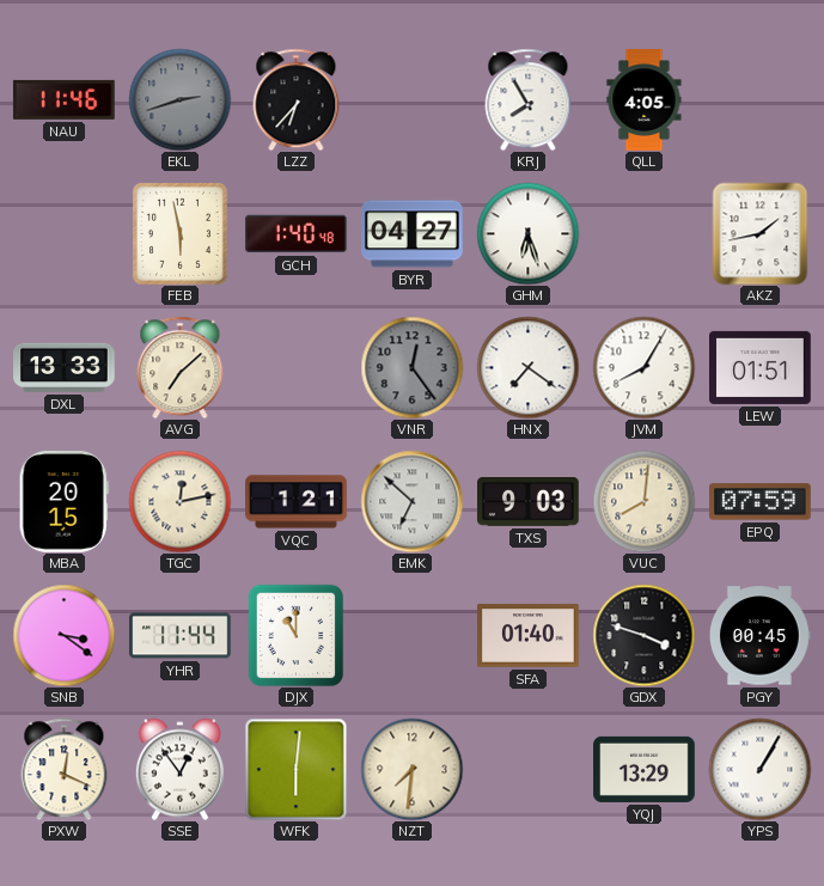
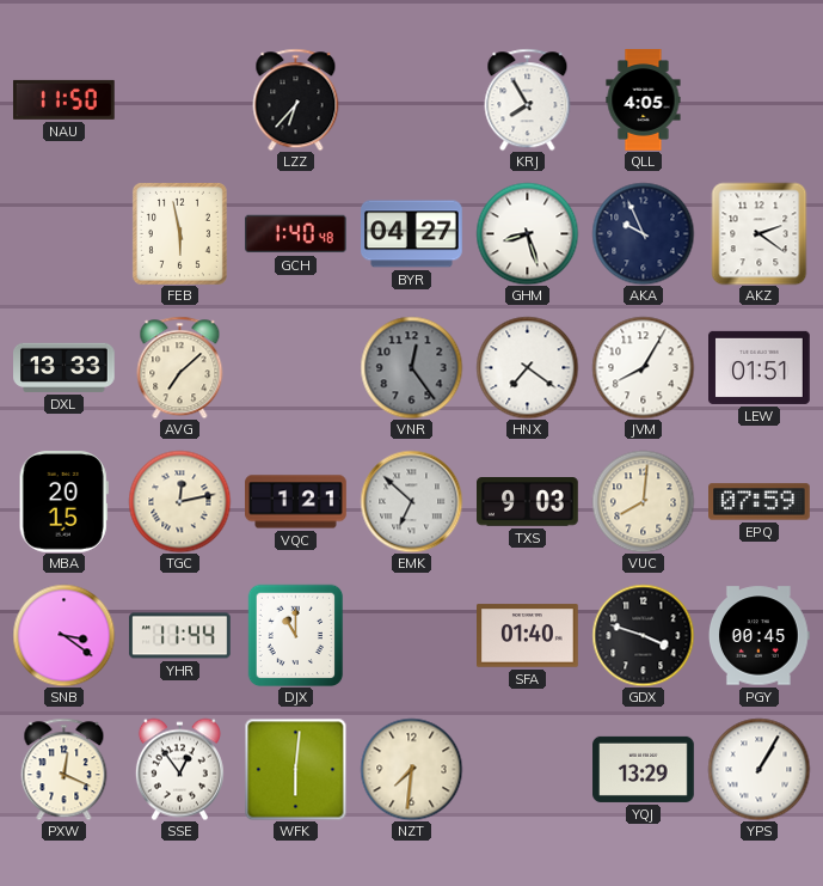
NAU: 11:46 -> 11:50 (65, 99)
EKL: 2:42 -> none (179, 99)
GHM: 6:27 -> 8:27 (527, 233)
AKA: none -> 9:56 (643, 233)
AKZ: 1:43 -> 2:21 (760, 233)
